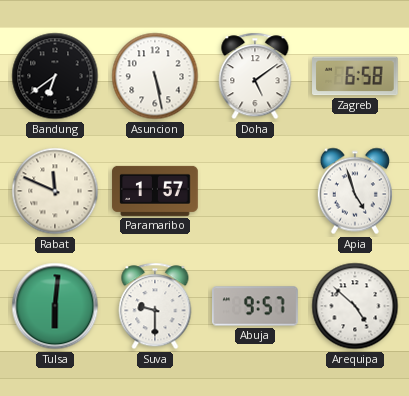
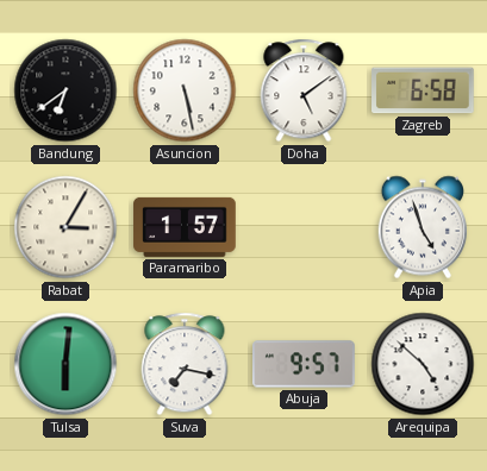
Rabat: 11:49 -> 3:05 (65, 227)
Suva: 9:30 -> 7:17 (185, 364)
